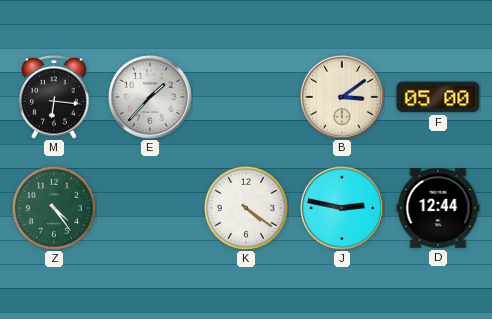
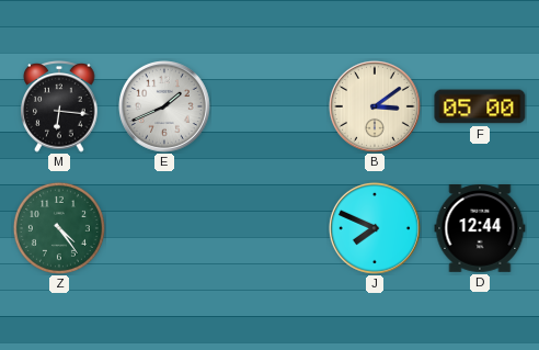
E: 1:37 -> 1:41 (164, 106)
K: 4:21 -> none (246, 208)
J: 2:47 -> 7:49 (375, 228)
